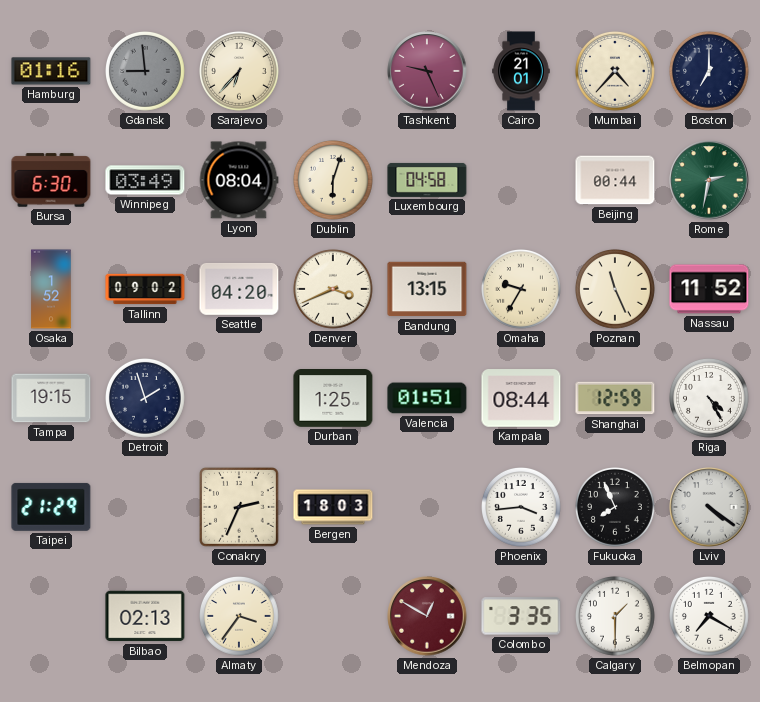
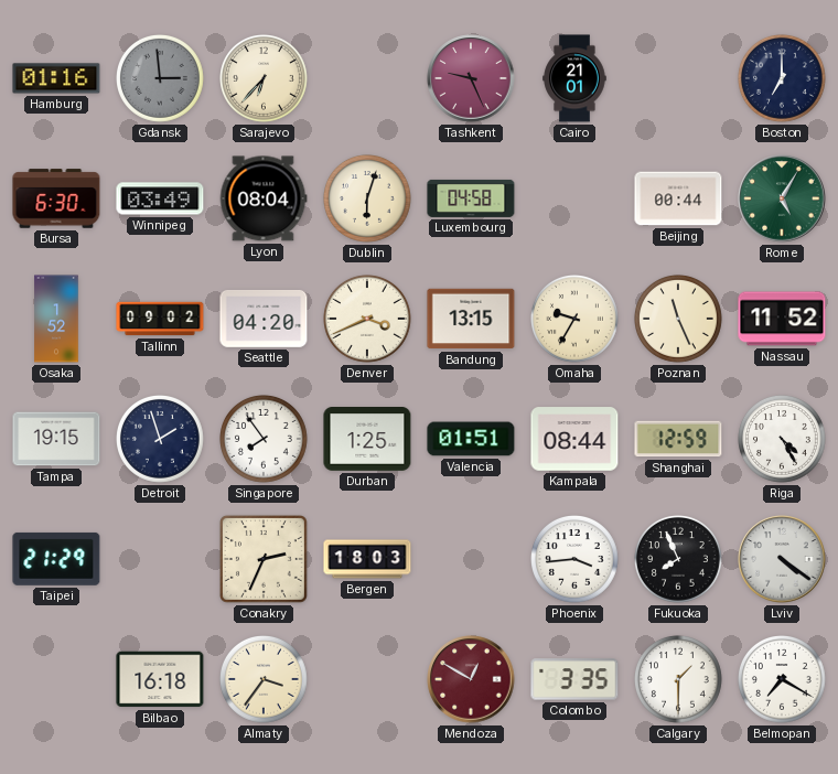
Gdansk: 8:59 -> 2:59 (161, 79)
Mumbai: 4:37 -> none (616, 72)
Rome: 2:32 -> 5:05 (782, 198)
Singapore: none -> 7:54 (265, 440)
Bilbao: 02:13 -> 16:18 (160, 679)
